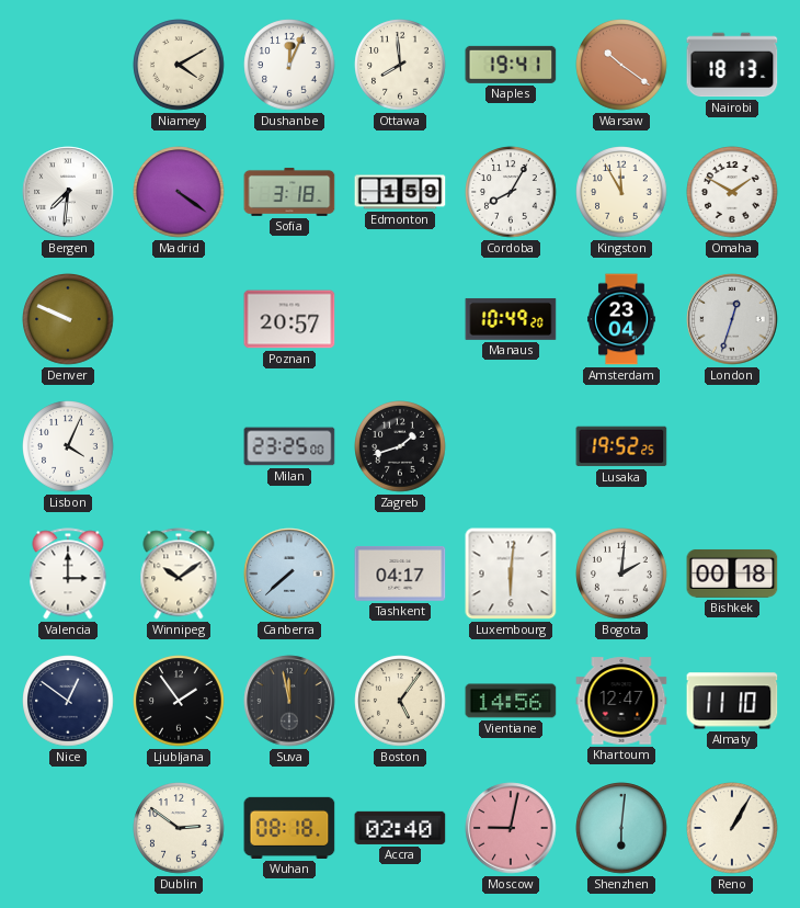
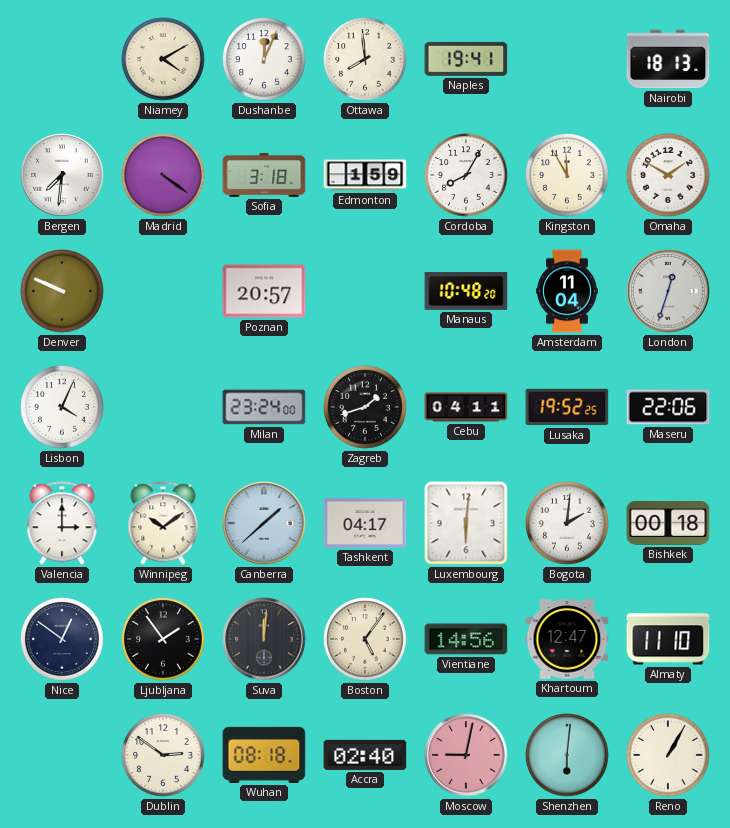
Warsaw: 10:21 -> none (621, 65)
Manaus: 10:49 -> 10:48 (466, 291)
Amsterdam: 23:04 -> 11:04 (568, 291)
Milan: 23:25 -> 23:24 (264, 407)
Cebu: none -> 04:11 (466, 407)
Maseru: none -> 22:06 (668, 407)
Canberra: 7:38 -> 1:38 (264, 523)
Suva: 11:58 -> 12:01 (264, 639)
